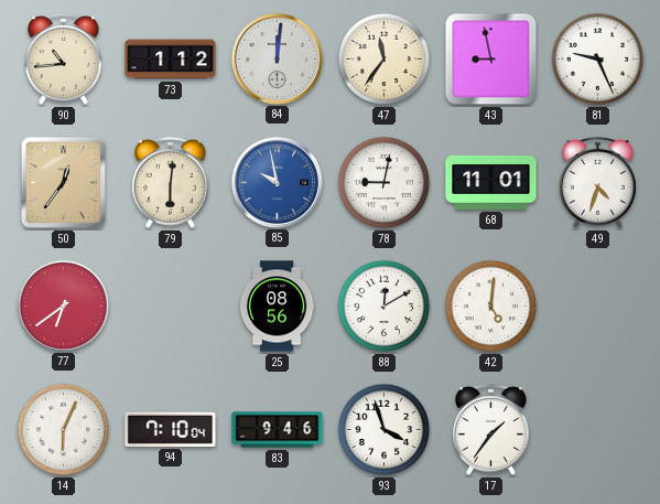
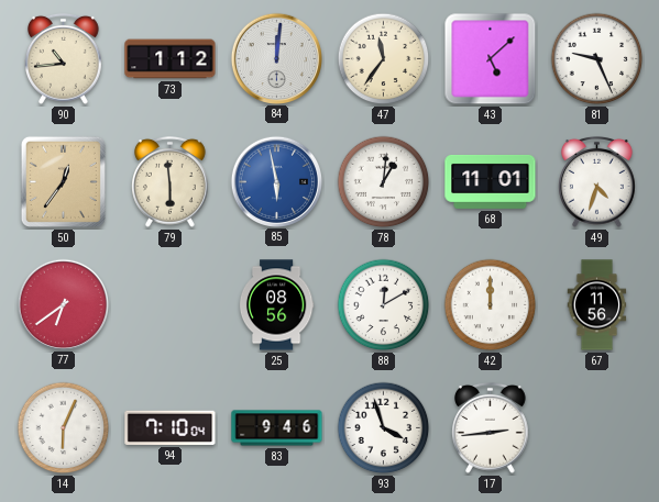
43: 8:58 -> 5:08 (491, 59)
79: 6:01 -> 5:59 (171, 181)
85: 9:58 -> 5:58 (276, 181)
78: 9:02 -> 1:01 (384, 182)
42: 5:01 -> 12:00 (491, 305)
67: none -> 11:56 (597, 305)
17: 1:36 -> 2:44 (491, 427)
